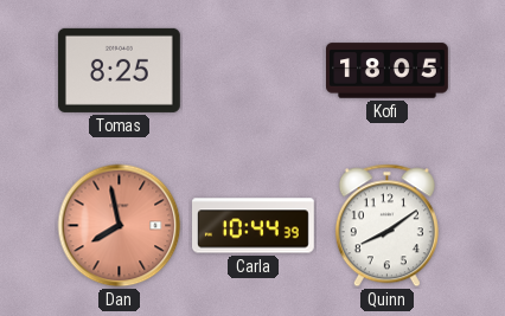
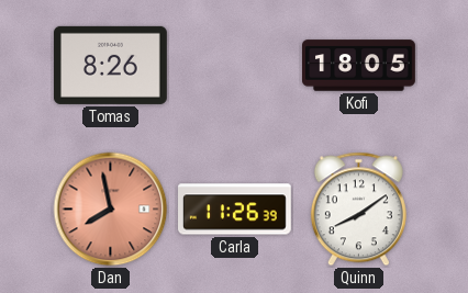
Tomas: 8:25 -> 8:26 (110, 65)
Carla: 10:44 -> 11:26 (235, 210)
